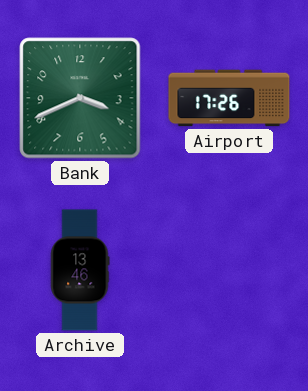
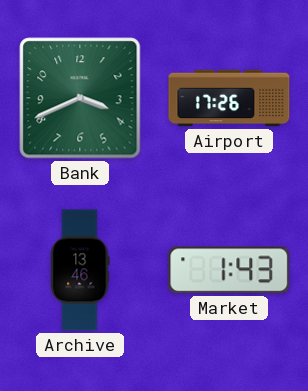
Market: none -> 1:43 (229, 270)
